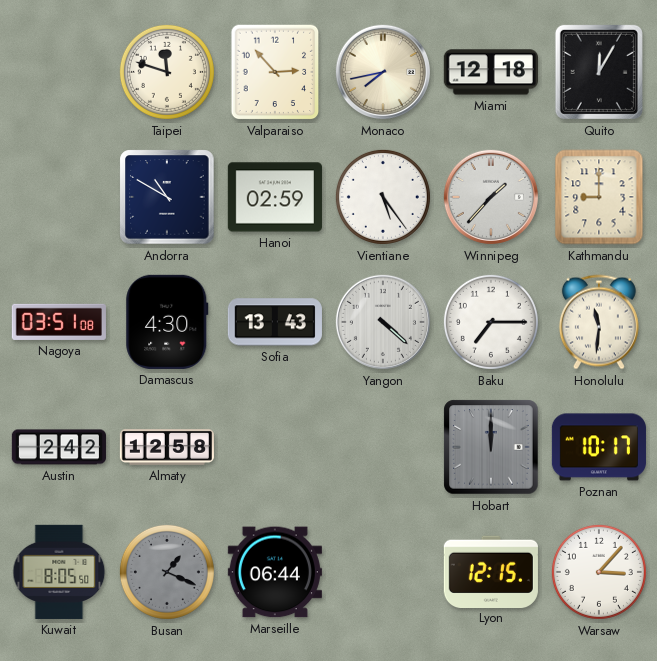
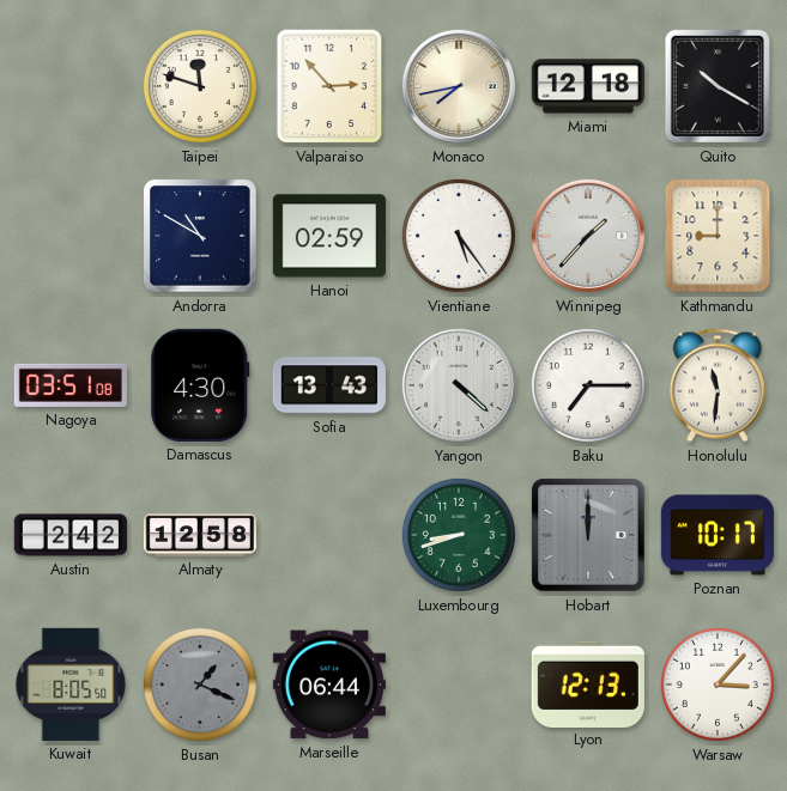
Quito: 12:05 -> 10:20 (718, 86)
Luxembourg: none -> 8:42 (459, 535)
Lyon: 12:15 -> 12:13 (588, 683)
